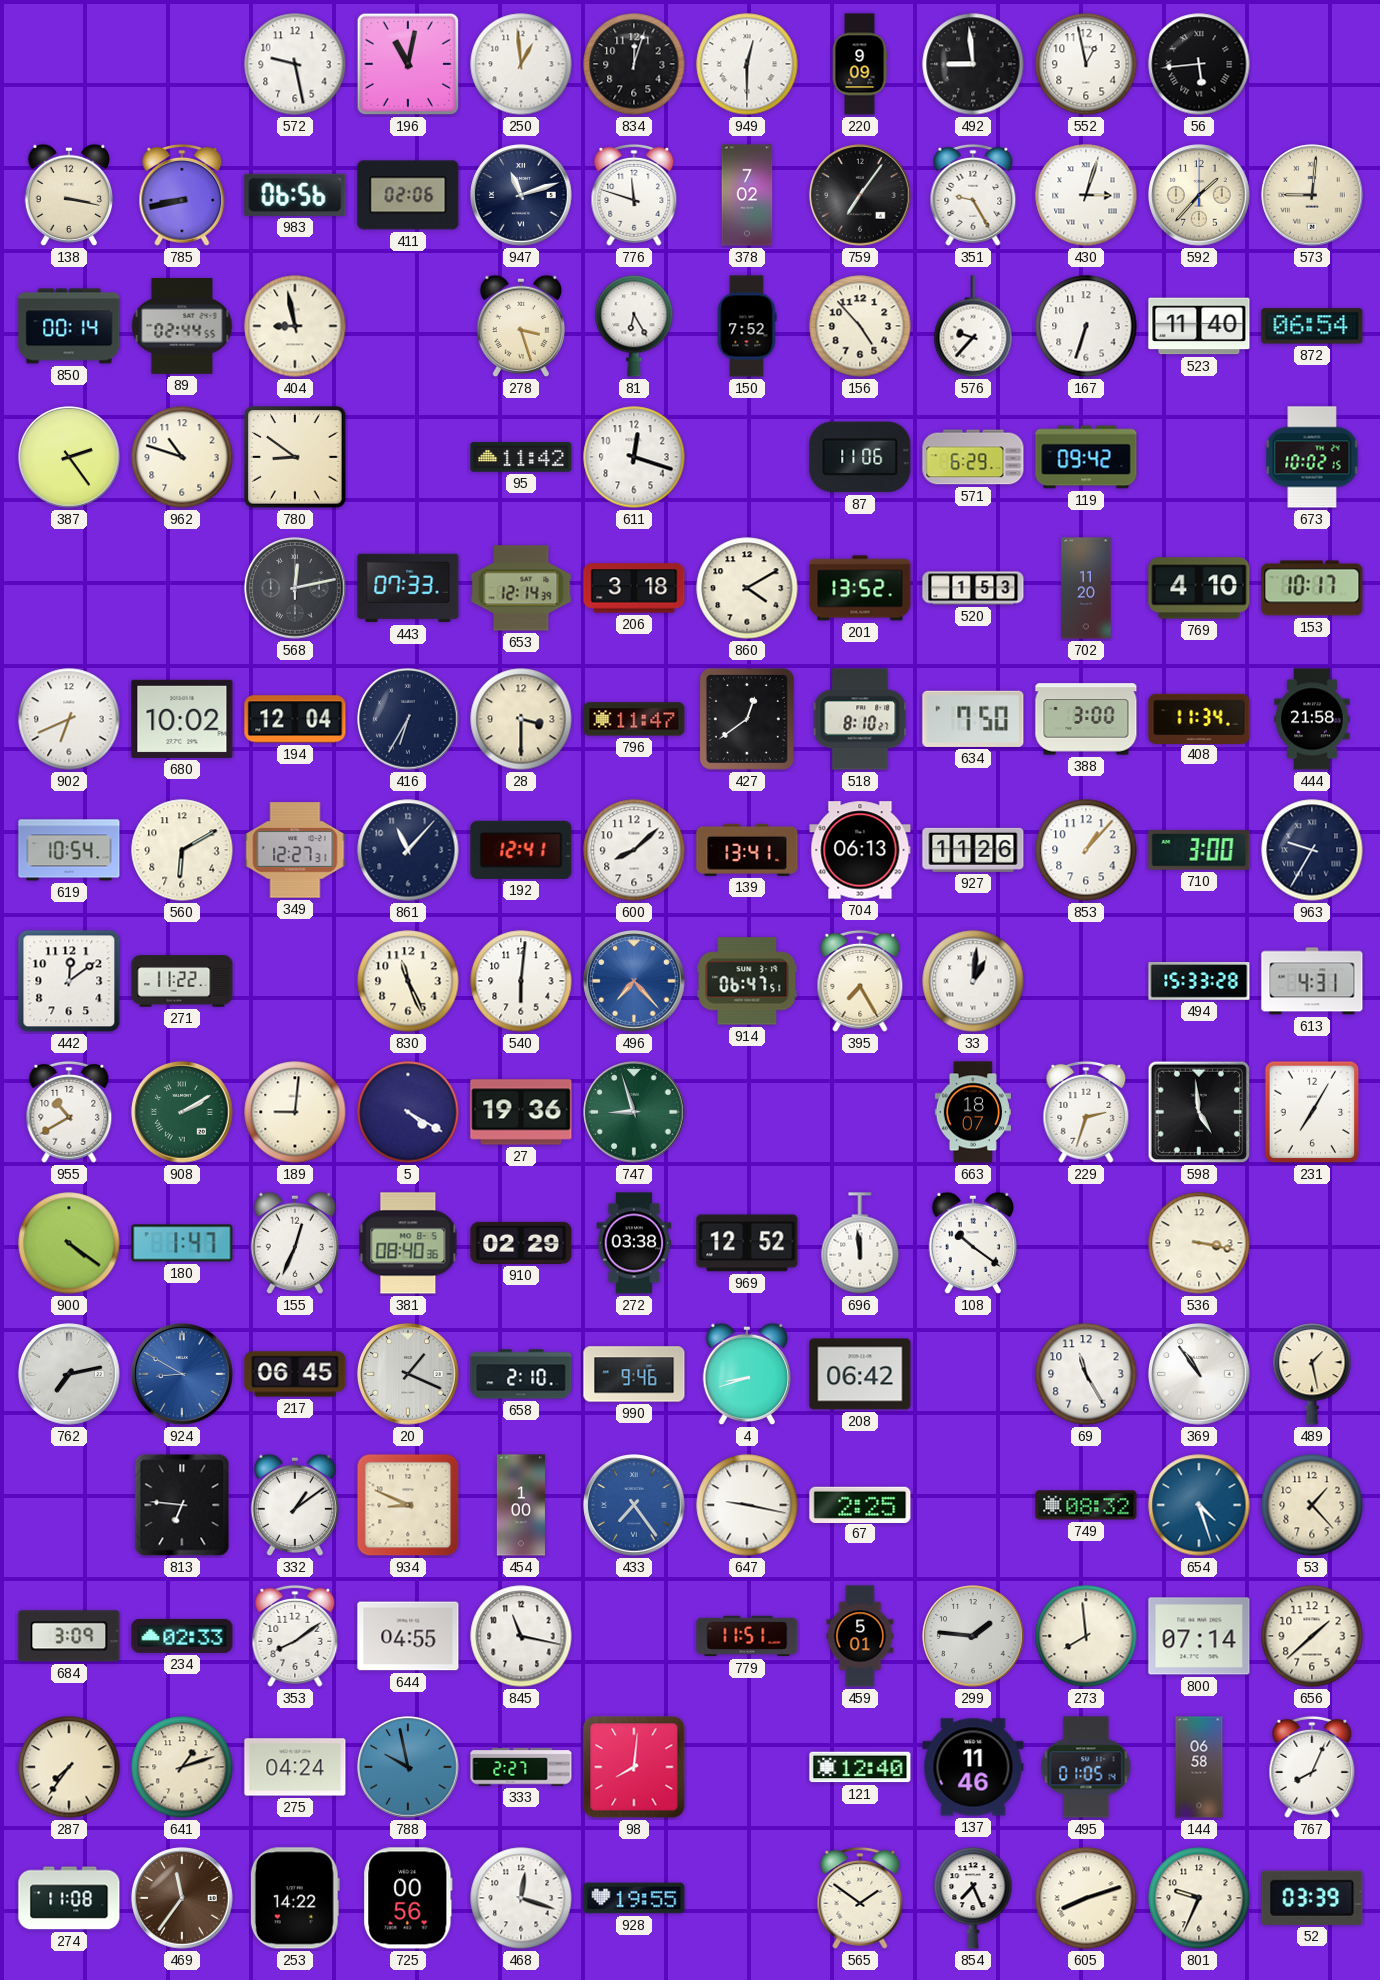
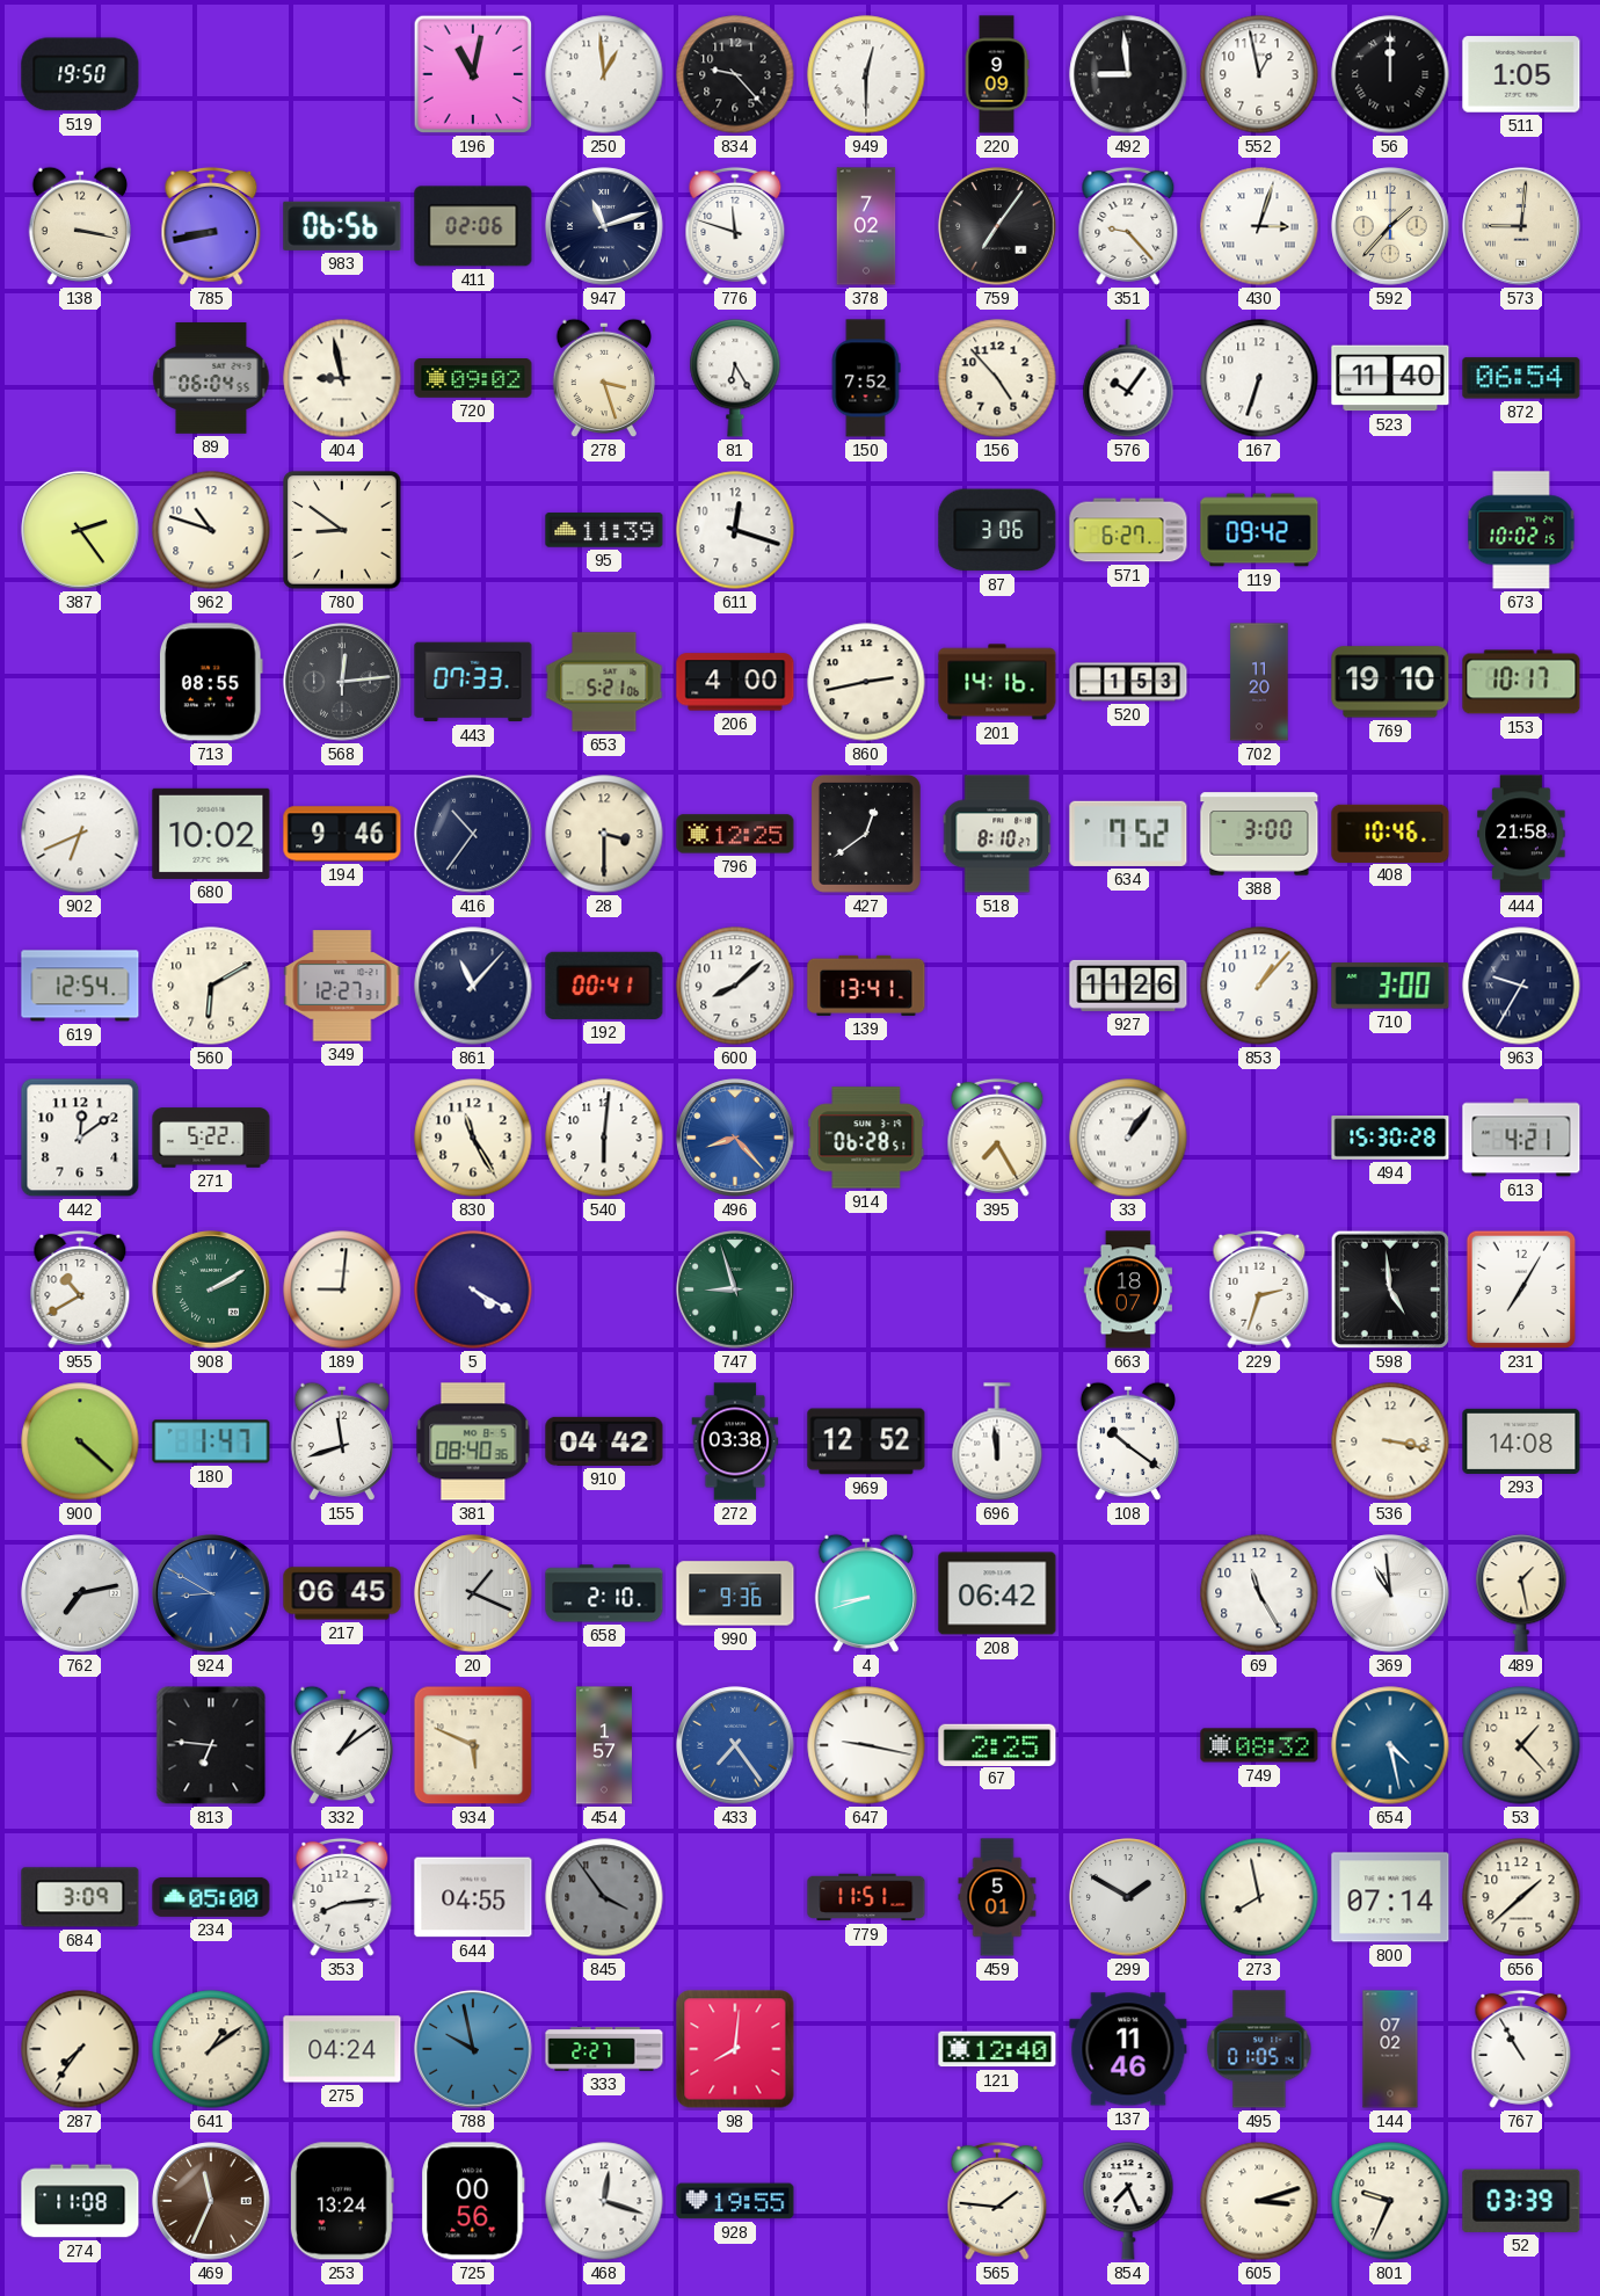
519: none -> 19:50 (80, 74)
572: 9:28 -> none (295, 64)
834: 12:03 -> 9:23 (735, 74)
56: 5:44 -> 12:00 (1390, 74)
511: none -> 1:05 (1521, 74)
351: 9:25 -> 9:23 (1128, 226)
850: 00:14 -> none (69, 326)
89: 02:44 -> 06:04 (211, 379)
720: none -> 09:02 (473, 379)
576: 9:37 -> 10:06 (1128, 378)
95: 11:42 -> 11:39 (604, 530)
87: 11:06 -> 3:06 (997, 530)
571: 6:29 -> 6:27 (1128, 530)
713: none -> 08:55 (211, 682)
568: 12:13 -> 12:14 (342, 682)
653: 12:14 -> 5:21 (604, 682)
206: 3:18 -> 4:00 (735, 682)
860: 4:10 -> 2:43 (866, 682)
201: 13:52 -> 14:16 (997, 682)
769: 4:10 -> 19:10 (1390, 682)
194: 12:04 -> 9:46 (342, 834)
416: 6:35 -> 10:36 (473, 834)
796: 11:47 -> 12:25 (735, 834)
634: 7:50 -> 7:52 (1128, 834)
408: 11:34 -> 10:46 (1390, 833)
619: 10:54 -> 12:54 (80, 986)
192: 12:41 -> 00:41 (604, 986)
704: 06:13 -> none (860, 850)
271: 11:22 -> 5:22 (211, 1138)
830: 11:26 -> 11:25 (473, 1138)
496: 7:23 -> 8:23 (735, 1138)
914: 06:47 -> 06:28 (866, 1138)
33: 1:01 -> 1:06 (1128, 1138)
494: 15:33 -> 15:30 (1390, 1139)
613: 4:31 -> 4:21 (1521, 1138)
27: 19:36 -> none (521, 1112)
900: 4:21 -> 4:22 (80, 1441)
155: 12:34 -> 11:42 (341, 1441)
910: 02:29 -> 04:42 (604, 1441)
293: none -> 14:08 (1521, 1441)
990: 9:46 -> 9:36 (735, 1593)
369: 10:54 -> 10:59 (1390, 1593)
934: 8:49 -> 5:49 (473, 1745)
454: 1:00 -> 1:57 (604, 1745)
654: 4:27 -> 4:28 (1390, 1745)
234: 02:33 -> 05:00 (211, 1897)
353: 8:09 -> 8:14 (342, 1897)
845: 11:17 -> 3:54 (604, 1897)
845 dial: white -> grey (604, 1897)
299: 1:46 -> 1:50 (1128, 1897)
273: 7:59 -> 7:58 (1259, 1897)
641: 1:12 -> 1:09 (211, 2049)
144: 06:58 -> 07:02 (1390, 2049)
767: 8:04 -> 10:55 (1521, 2049)
469: 11:36 -> 11:34 (211, 2201)
253: 14:22 -> 13:24 (342, 2201)
565: 1:51 -> 1:46 (997, 2201)
605: 8:12 -> 3:12 (1259, 2201)
